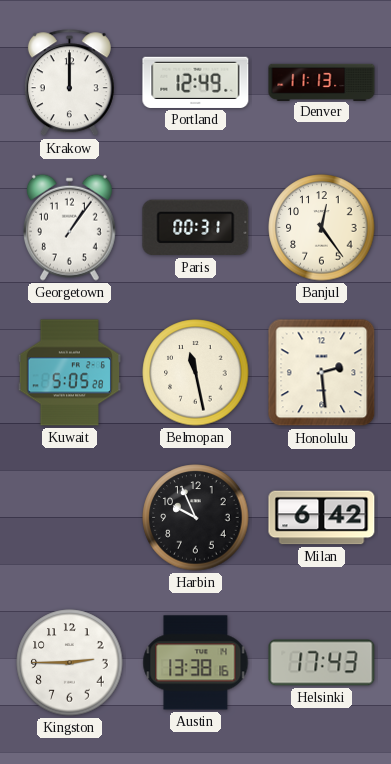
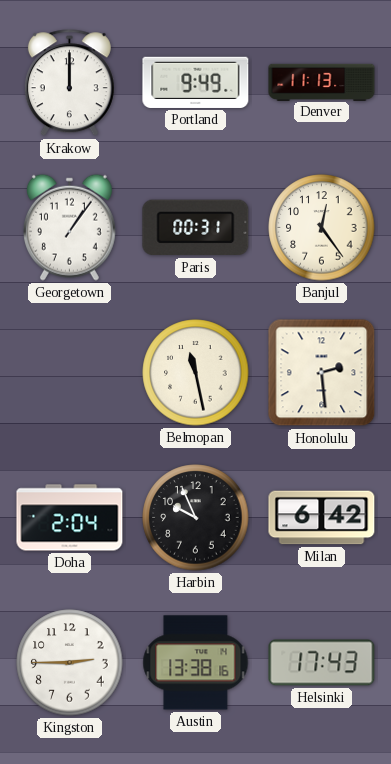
Portland: 12:49 -> 9:49 (196, 82)
Kuwait: 5:05 -> none (69, 373)
Doha: none -> 2:04 (70, 518)
